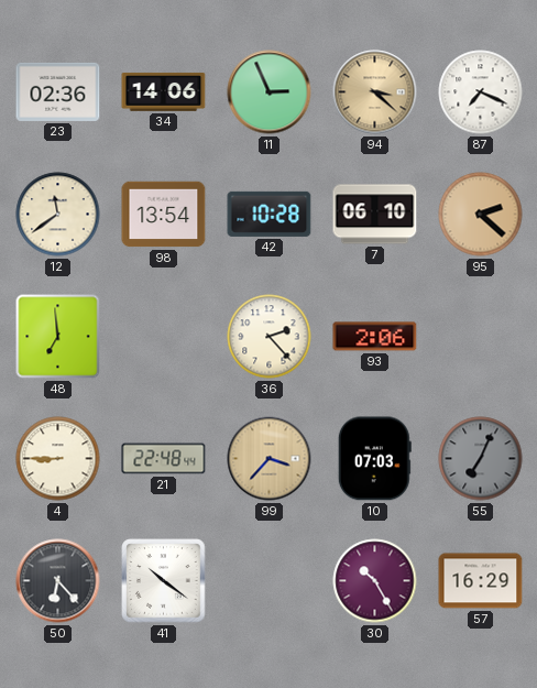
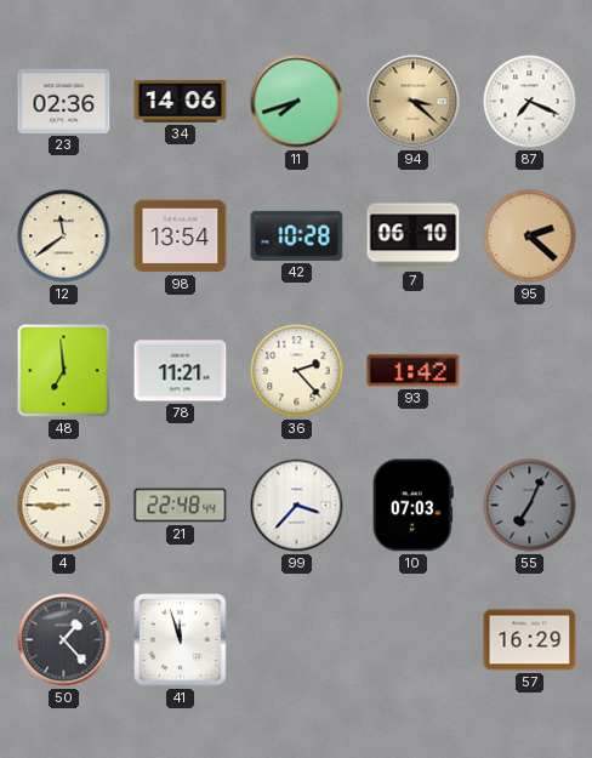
11: 2:56 -> 7:42 (297, 102)
78: none -> 11:21 (181, 371)
93: 2:06 -> 1:42 (414, 371)
99 dial: champagne -> white (297, 506)
50: 6:23 -> 1:23 (64, 640)
41: 10:21 -> 11:57 (181, 640)
30: 10:25 -> none (375, 581)
